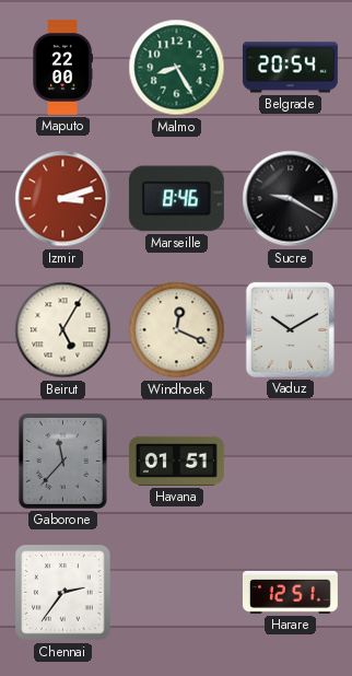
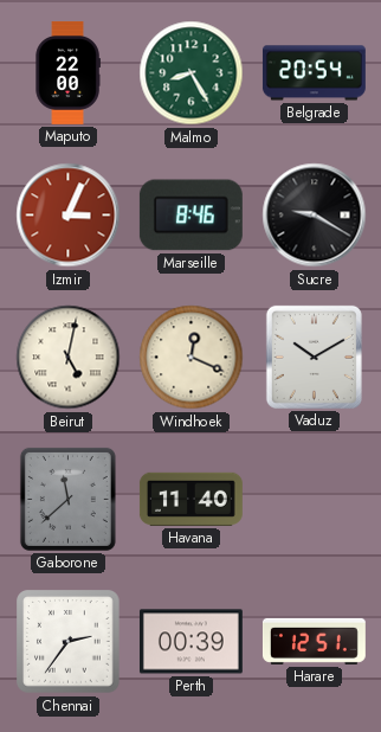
Izmir: 3:12 -> 3:04 (69, 216)
Beirut: 5:05 -> 5:02 (69, 358)
Gaborone: 11:37 -> 11:38 (67, 499)
Havana: 01:51 -> 11:40 (190, 499)
Perth: none -> 00:39 (190, 642)
